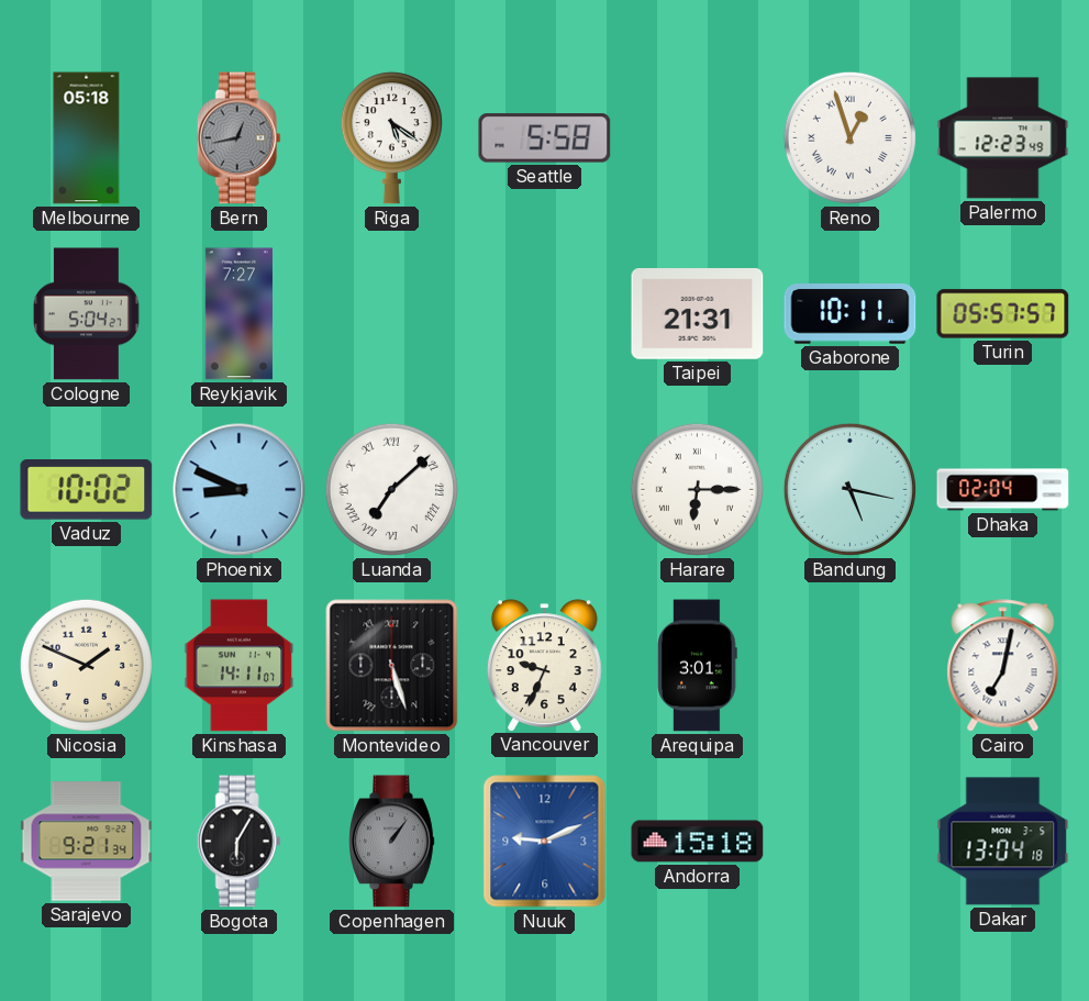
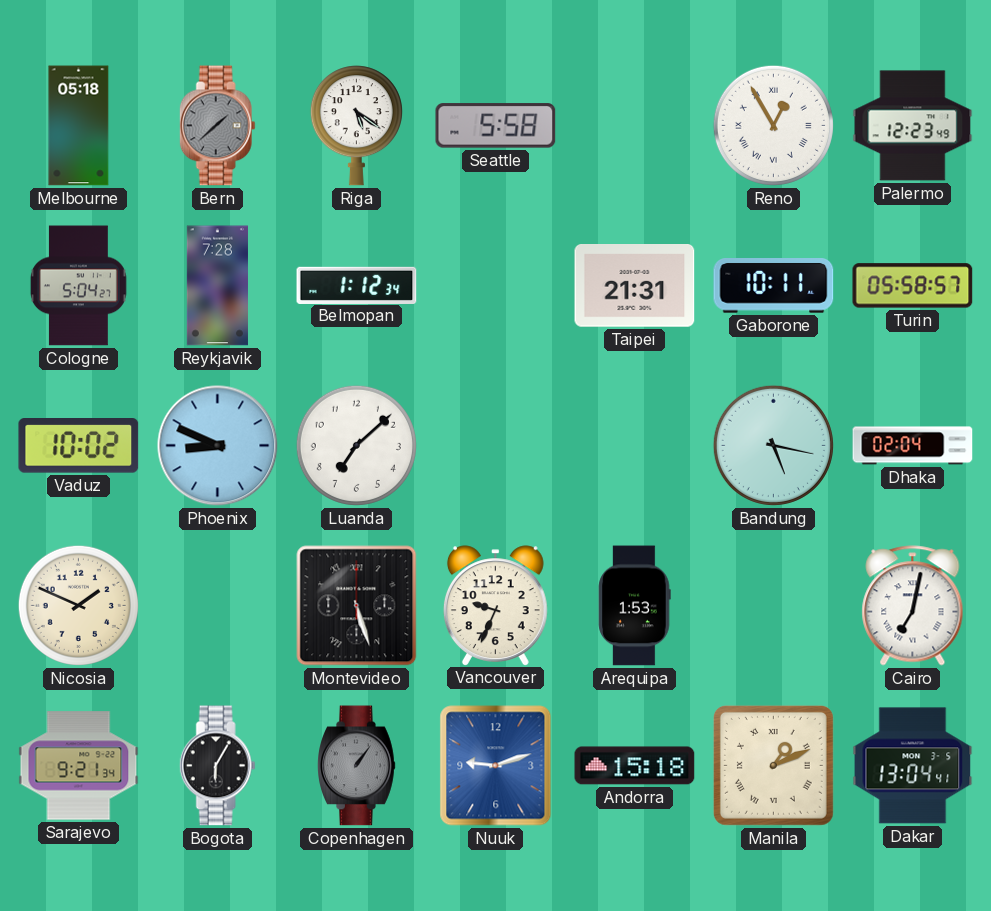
Bern: 12:43 -> 1:38 (217, 126)
Reno: 12:57 -> 12:55 (773, 125)
Reykjavik: 7:27 -> 7:28 (217, 286)
Belmopan: none -> 1:12 (357, 285)
Turin: 05:57 -> 05:58 (913, 286)
Luanda numerals: Roman -> Arabic (356, 445)
Harare: 6:15 -> none (697, 489)
Kinshasa: 14:11 -> none (240, 666)
Arequipa: 3:01 -> 1:53 (635, 606)
Nuuk: 9:11 -> 9:12 (496, 766)
Manila: none -> 1:11 (773, 765)
Dakar: 13:04:18 -> 13:04:41 (913, 766)
